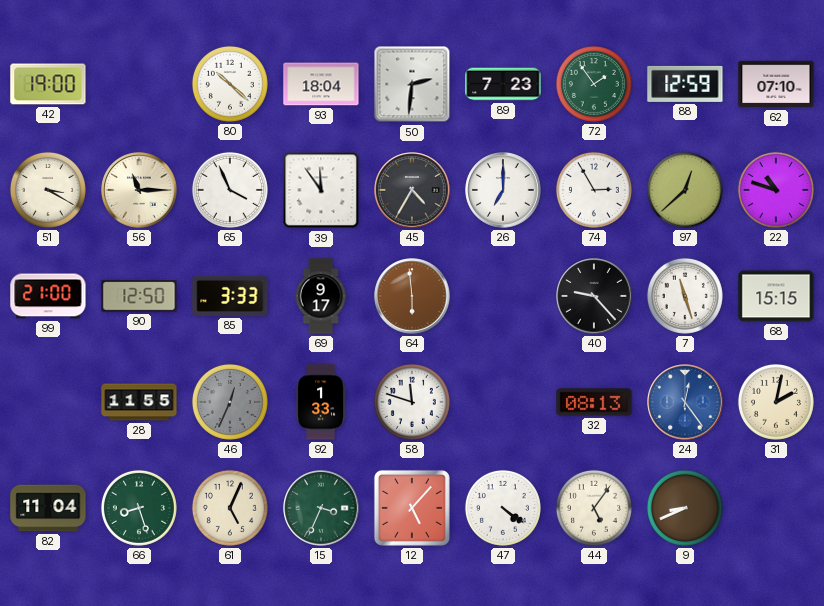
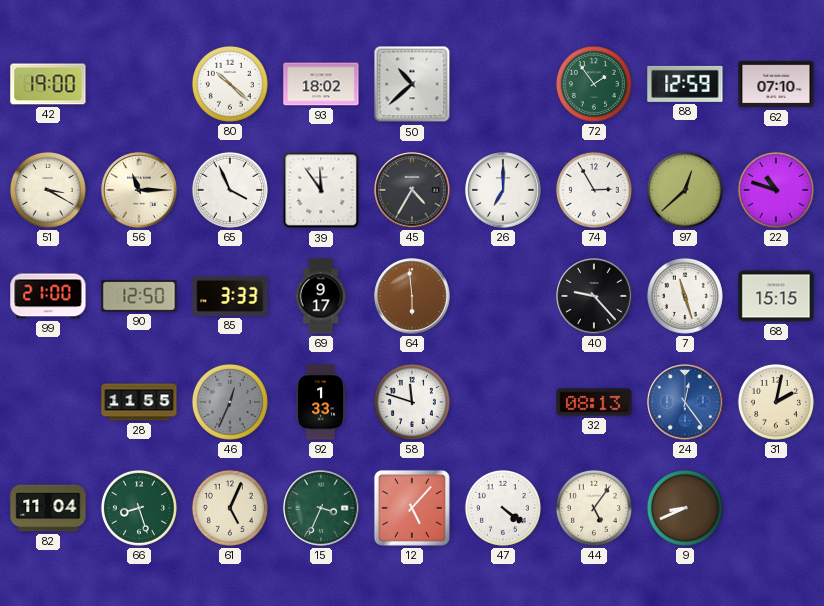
93: 18:04 -> 18:02 (321, 84)
50: 2:31 -> 10:38 (412, 84)
89: 7:23 -> none (503, 84)
